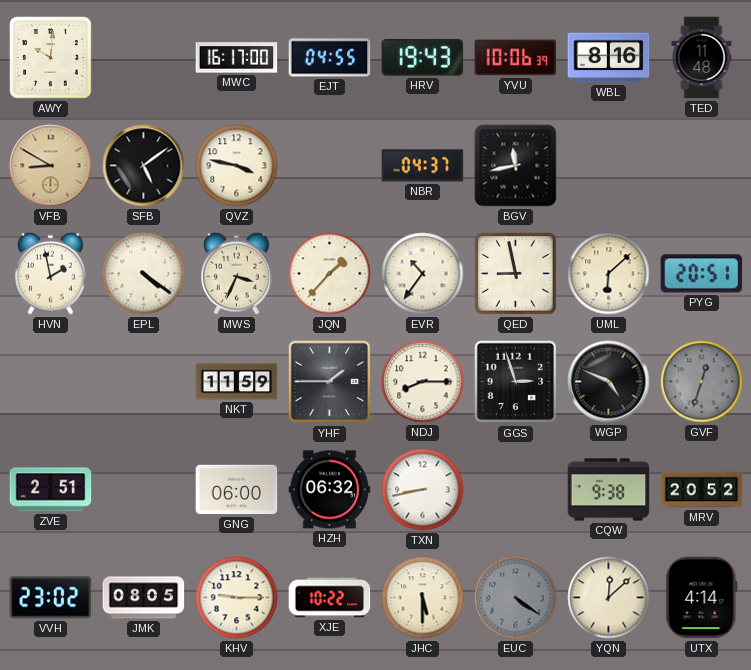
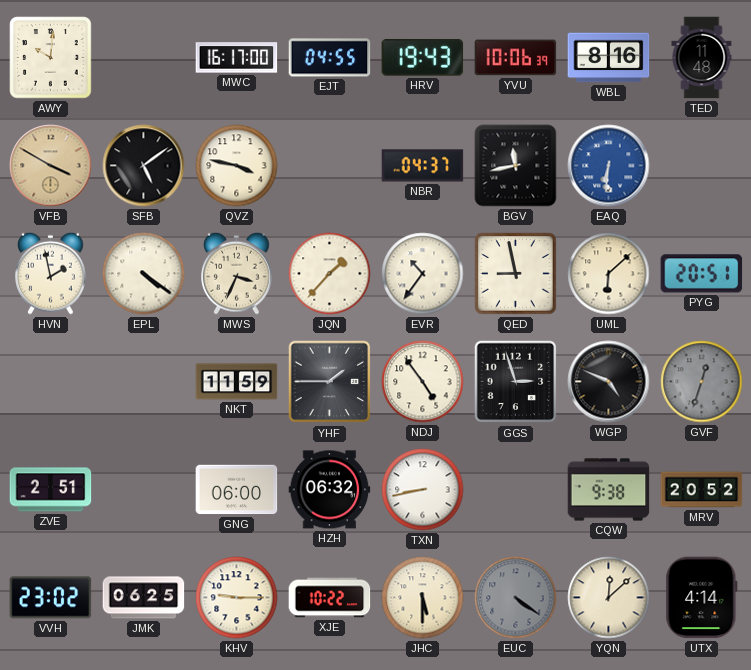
VFB: 8:50 -> 3:50 (51, 166)
EAQ: none -> 6:31 (609, 166)
NDJ: 8:15 -> 4:54 (423, 382)
JMK: 08:05 -> 06:25 (144, 598)
